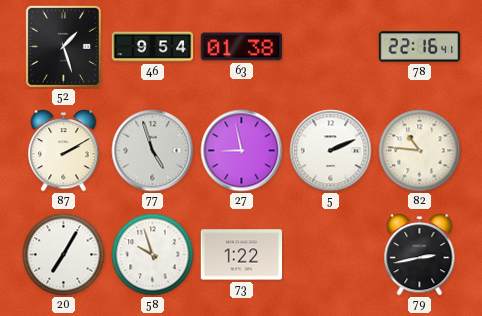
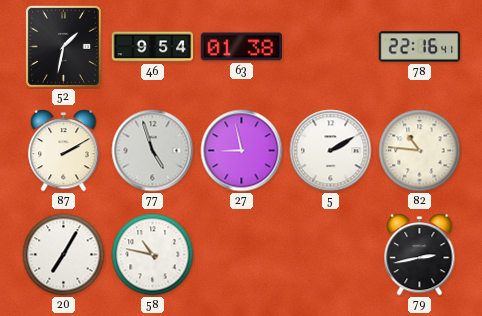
52: 1:27 -> 1:32 (63, 46)
5: 2:11 -> 2:10 (331, 151)
58: 9:57 -> 10:47 (153, 255)
73: 1:22 -> none (242, 255)
